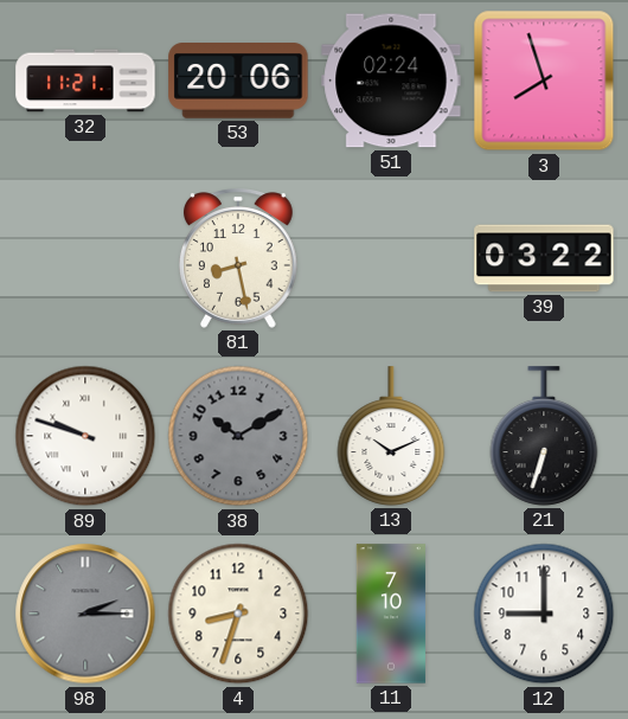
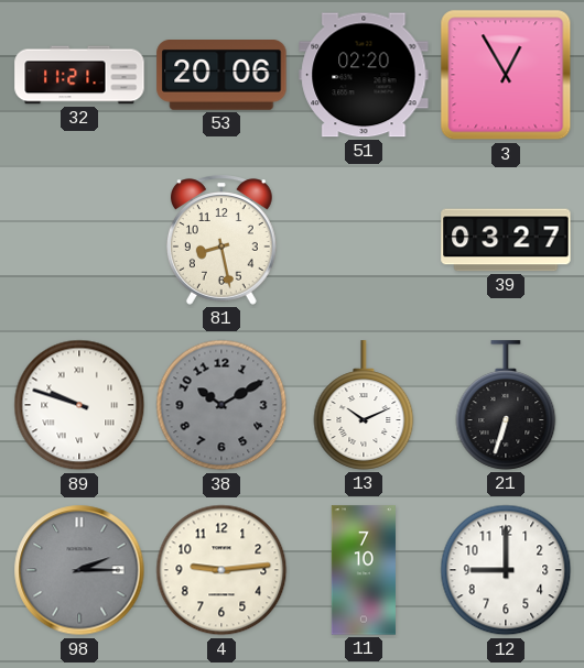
51: 02:24 -> 02:20 (364, 75)
3: 7:57 -> 12:55 (506, 75)
39: 03:22 -> 03:27 (506, 240)
4: 8:33 -> 9:14 (221, 570)
